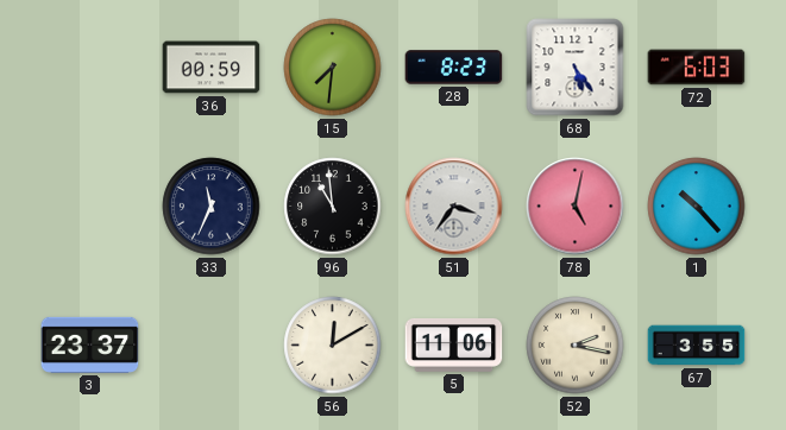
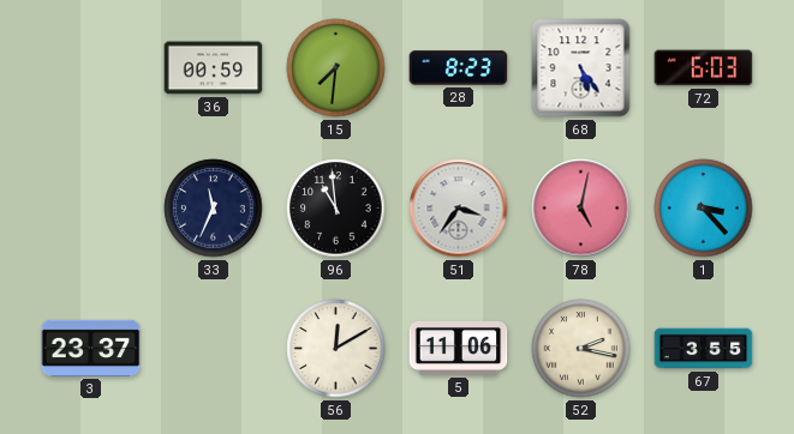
1: 10:23 -> 3:23 (704, 209)
